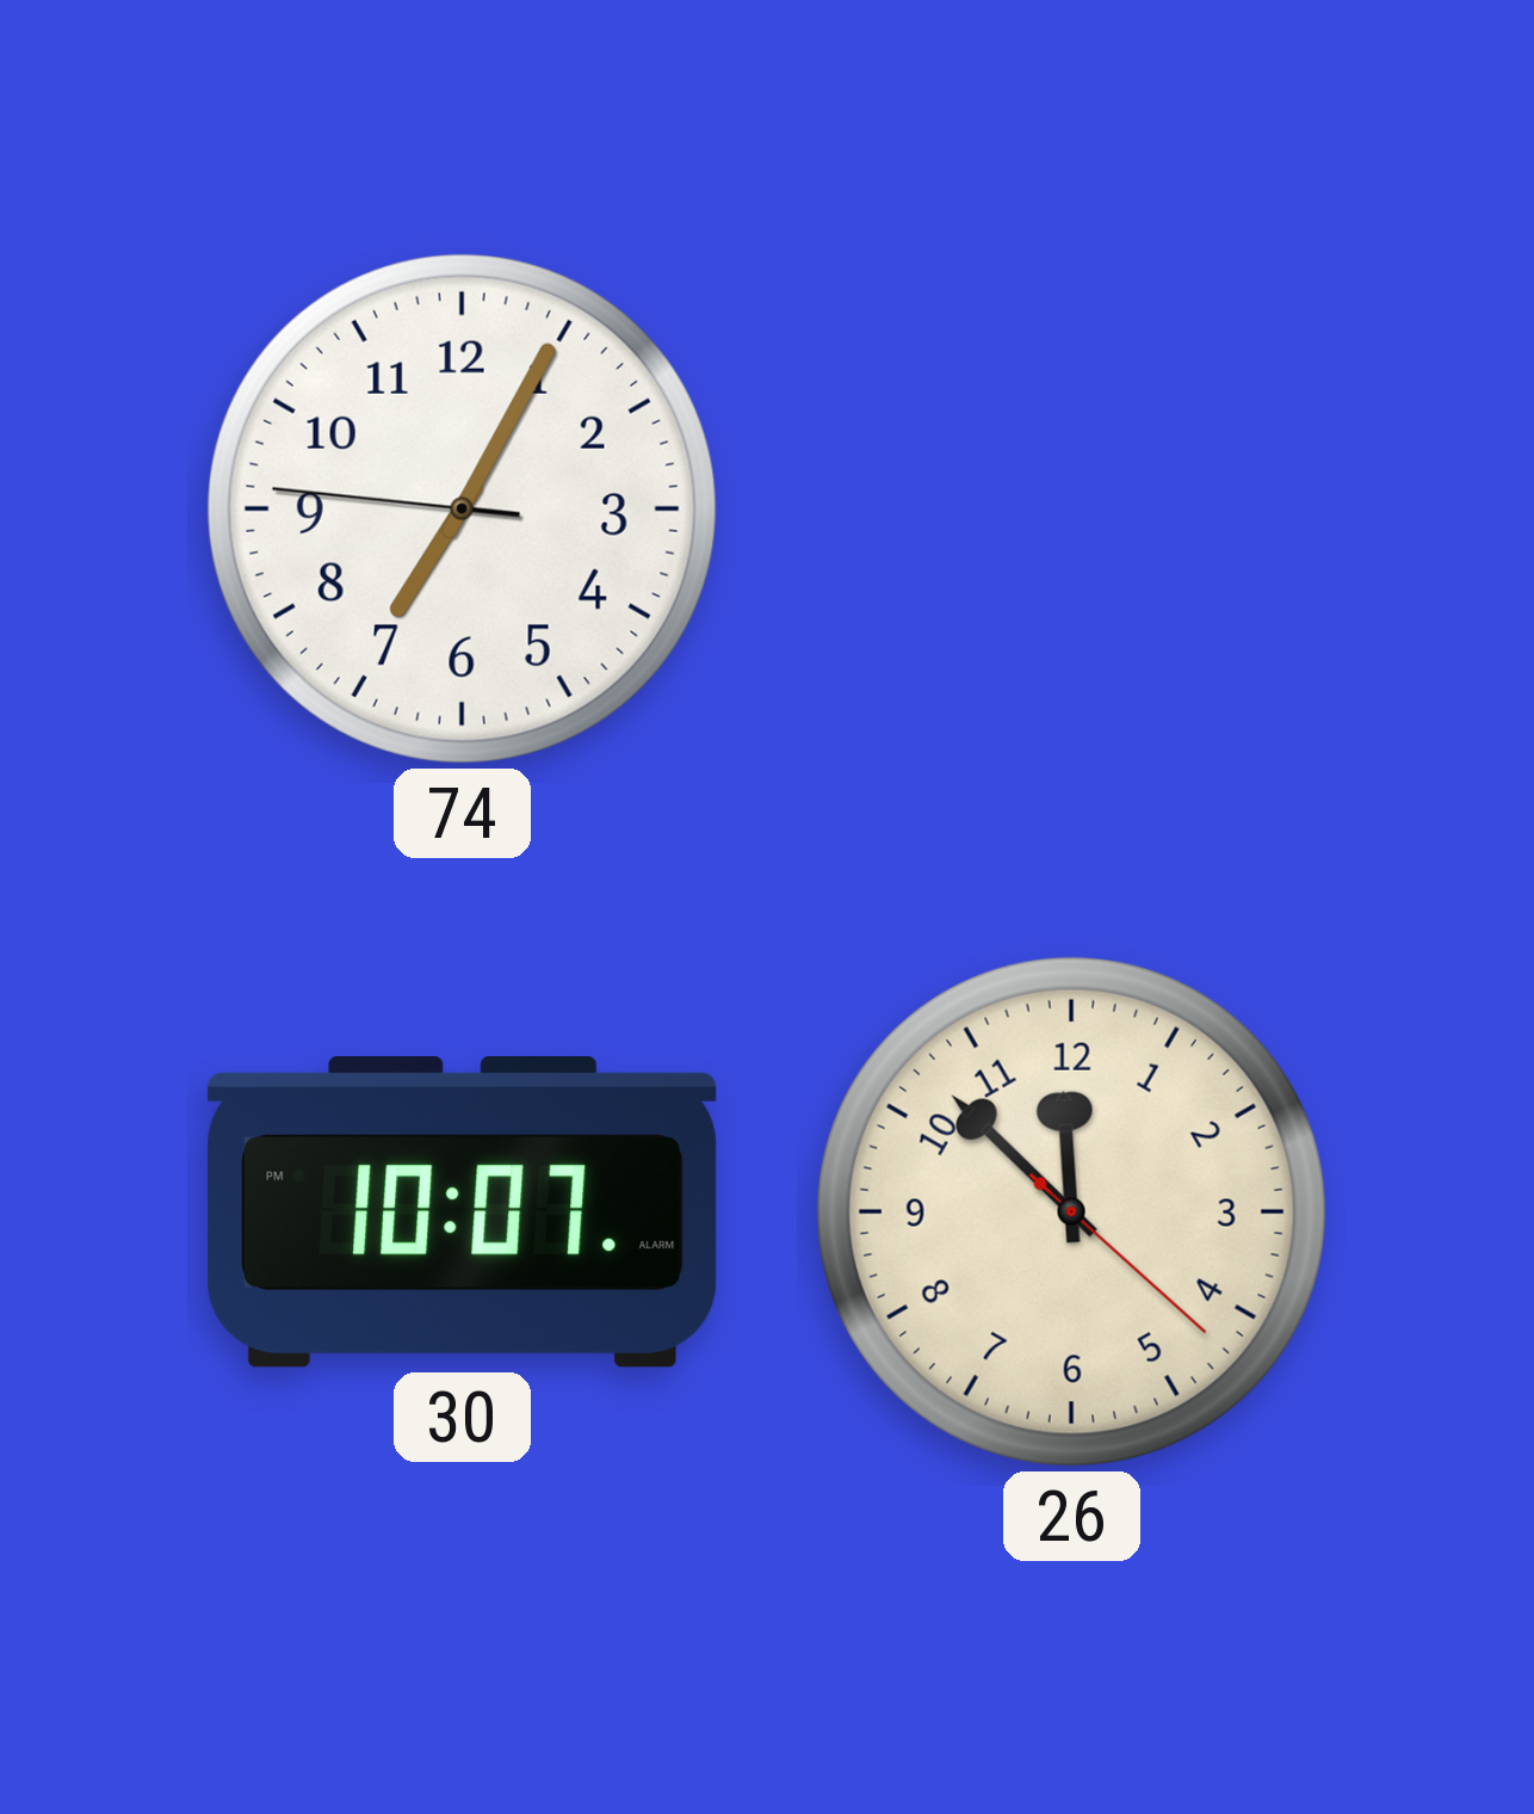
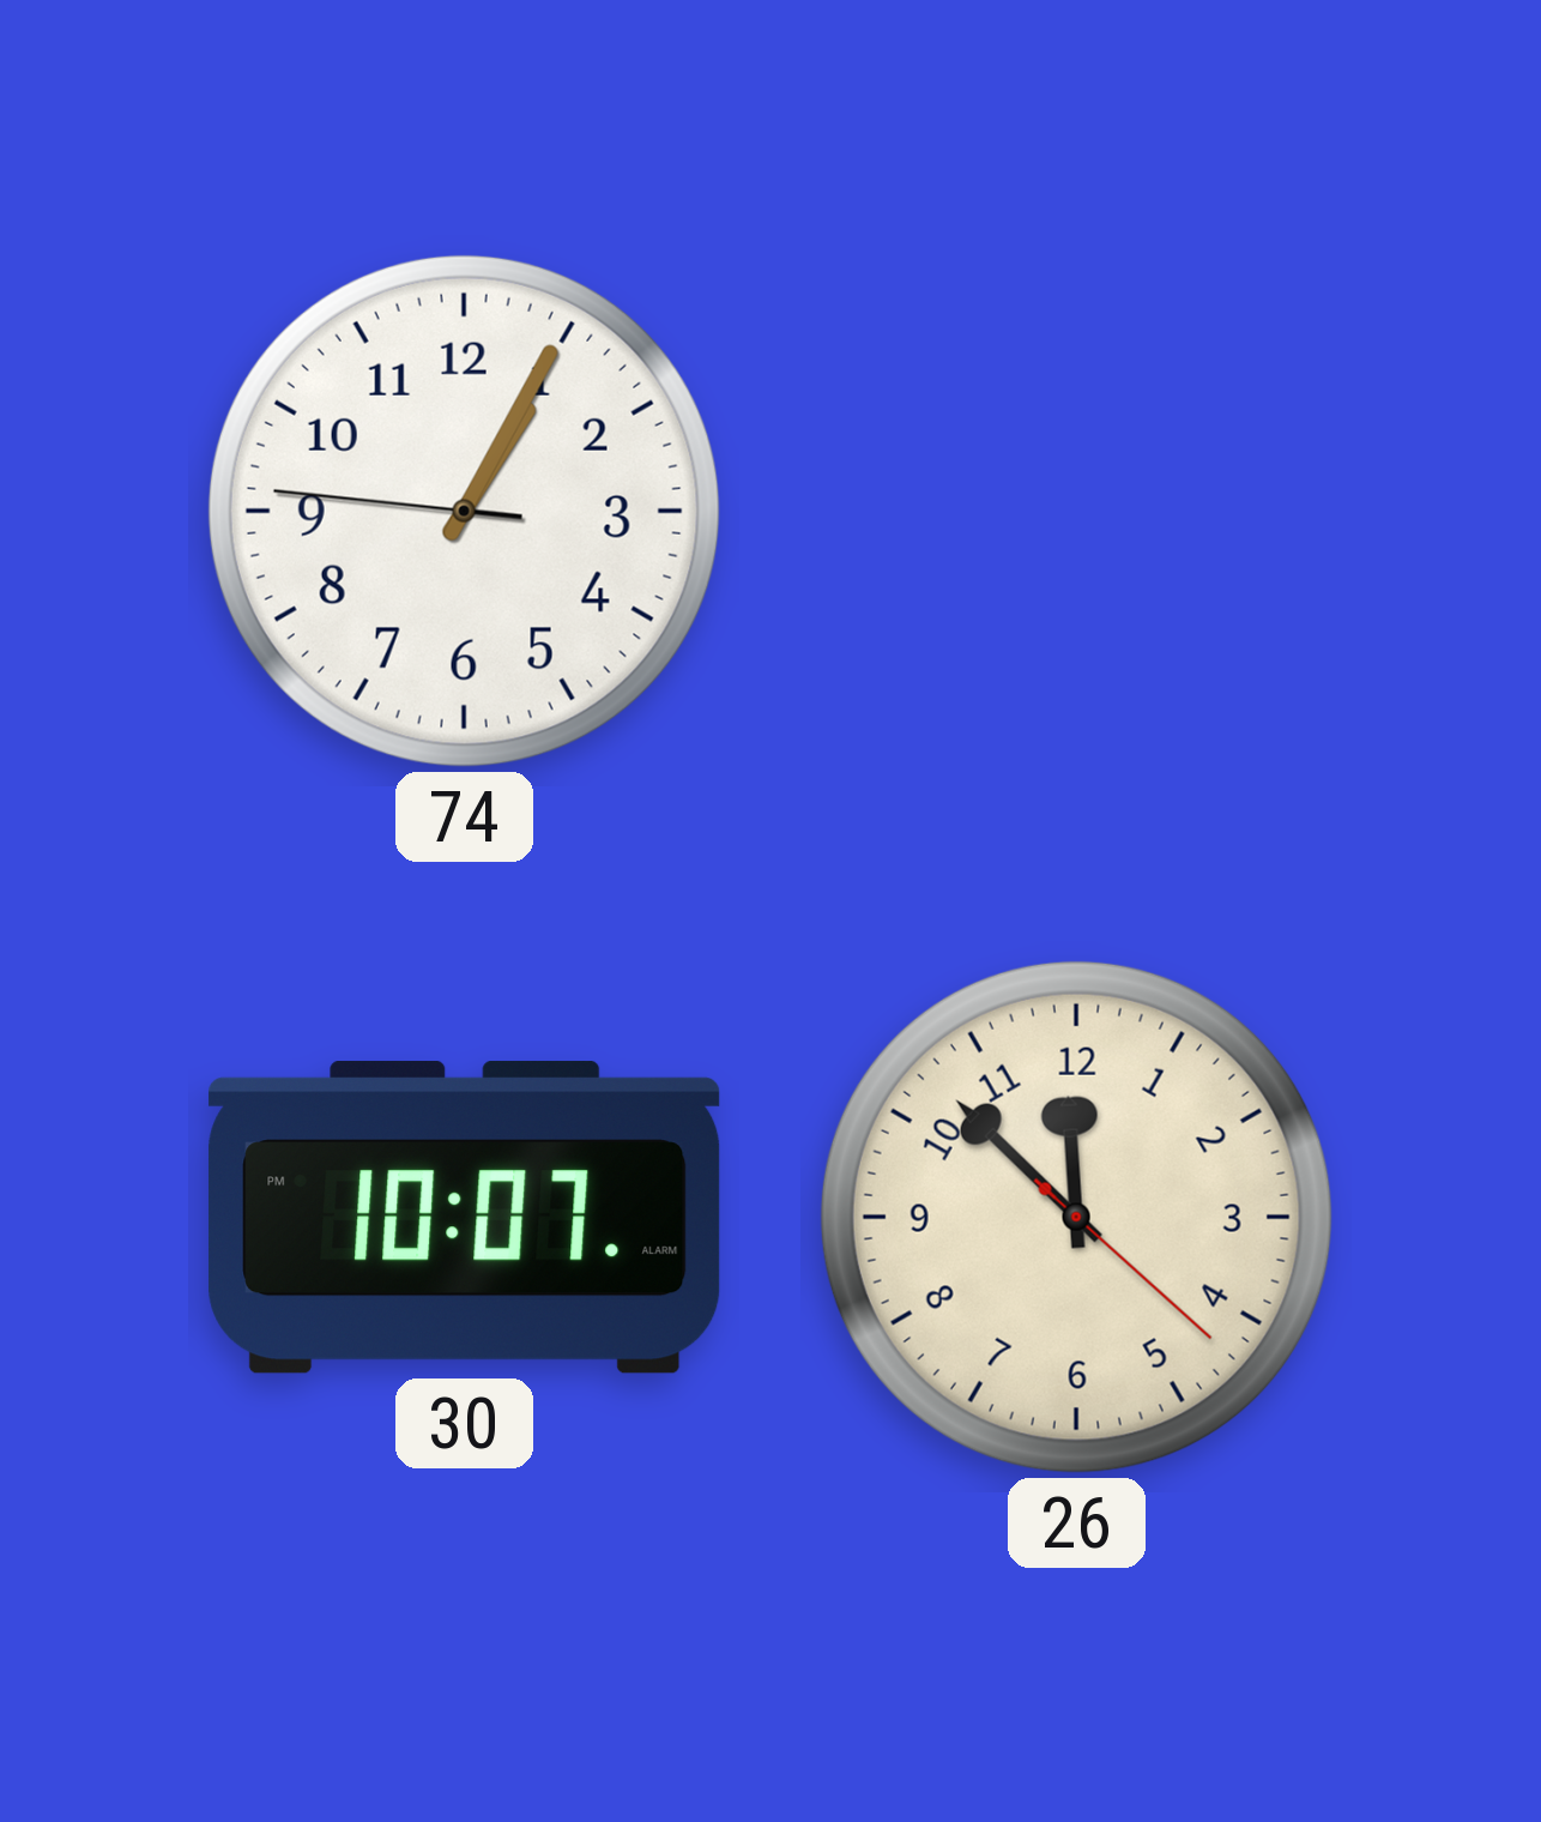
74: 7:04 -> 1:04 (464, 511)
